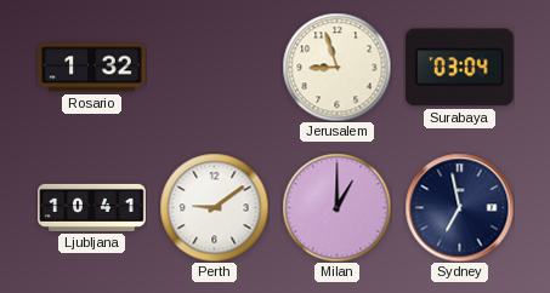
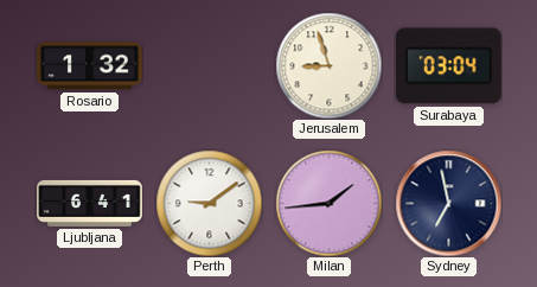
Ljubljana: 10:41 -> 6:41 (90, 203)
Milan: 1:00 -> 1:44 (328, 203)
